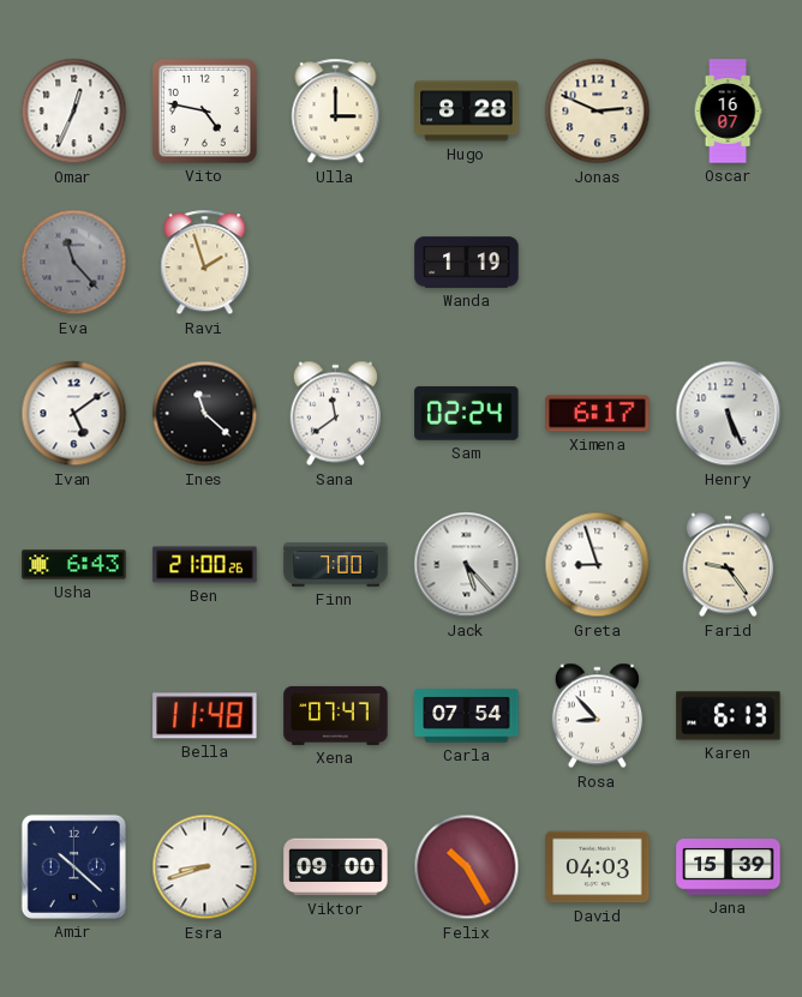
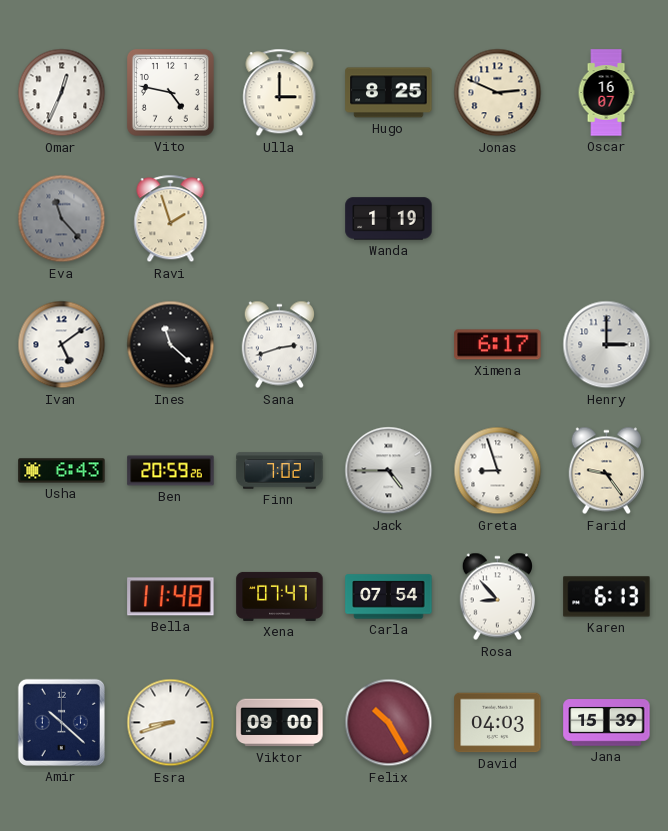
Hugo: 8:28 -> 8:25 (389, 93)
Sana: 11:39 -> 2:42 (279, 345)
Sam: 02:24 -> none (467, 413)
Henry: 5:26 -> 3:00 (607, 345)
Ben: 21:00 -> 20:59 (171, 471)
Finn: 7:00 -> 7:02 (280, 471)
Jack: 5:23 -> 4:45 (389, 471)
